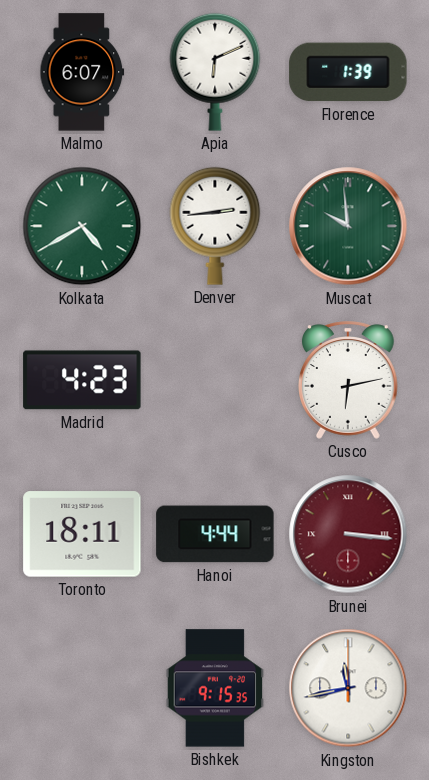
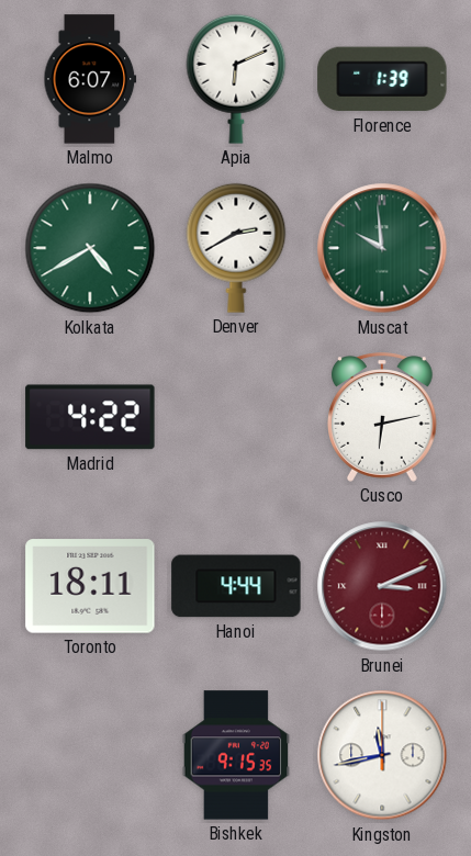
Denver: 2:44 -> 2:40 (236, 248)
Madrid: 4:23 -> 4:22 (90, 417)
Brunei: 3:16 -> 3:11 (382, 586)
